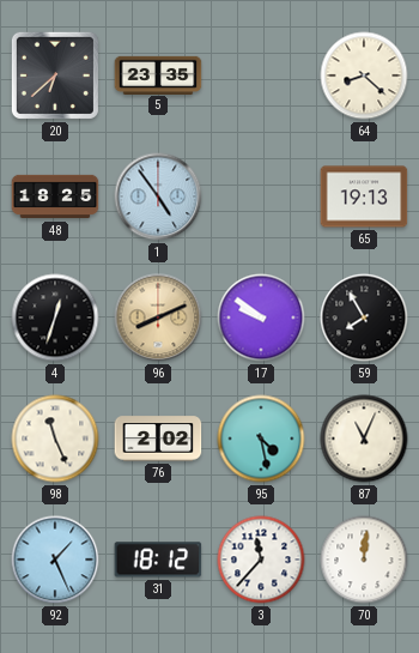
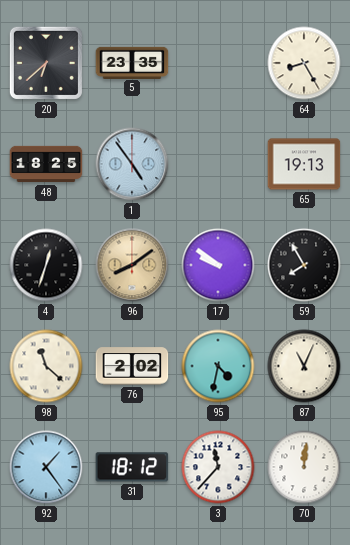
64: 8:22 -> 8:25 (304, 63)
96: 8:11 -> 8:09 (132, 265)
98: 11:26 -> 11:22 (46, 366)
95: 4:28 -> 4:32 (218, 366)
92: 1:26 -> 1:24 (46, 467)
